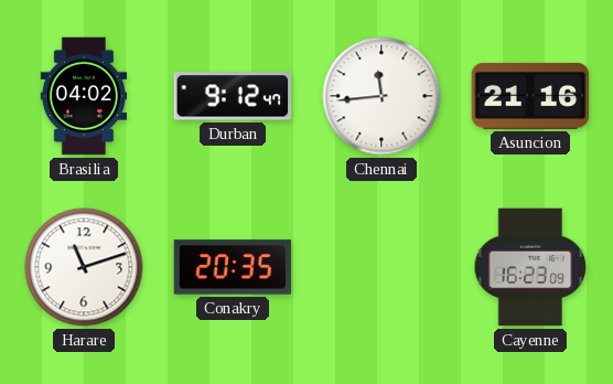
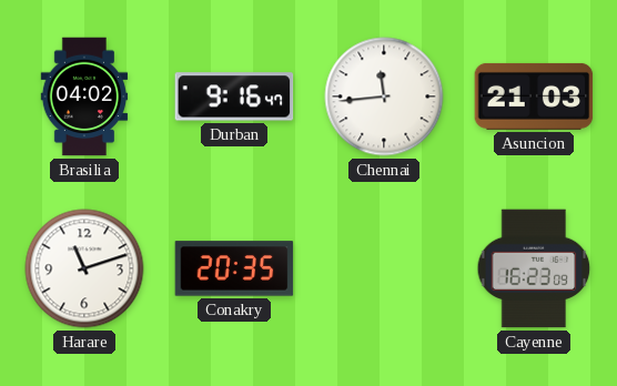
Durban: 9:12 -> 9:16 (234, 96)
Asuncion: 21:16 -> 21:03 (534, 96)
